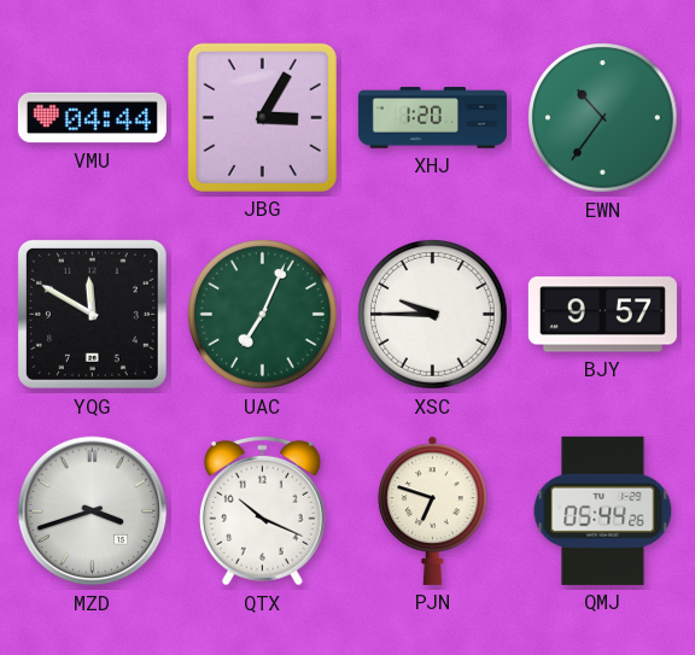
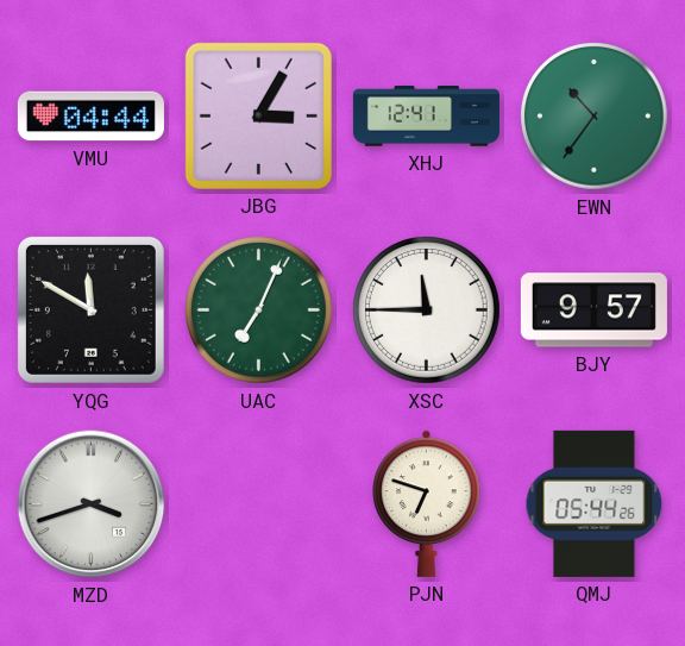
XHJ: 1:20 -> 12:41 (426, 117)
XSC: 9:45 -> 11:45 (427, 311)
QTX: 10:19 -> none (262, 510)
